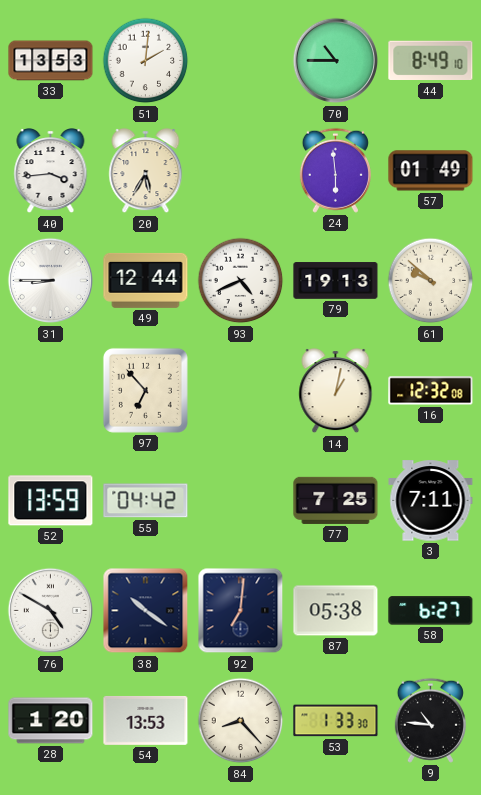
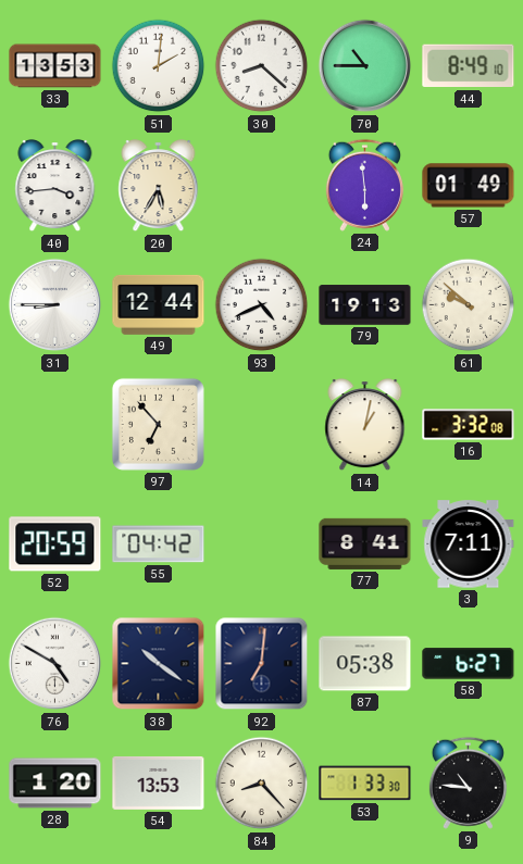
30: none -> 8:22 (262, 66)
16: 12:32 -> 3:32 (469, 425)
52: 13:59 -> 20:59 (55, 544)
77: 7:25 -> 8:41 (365, 543)
